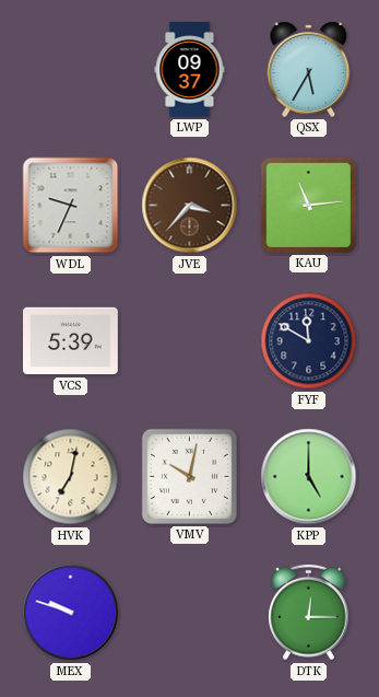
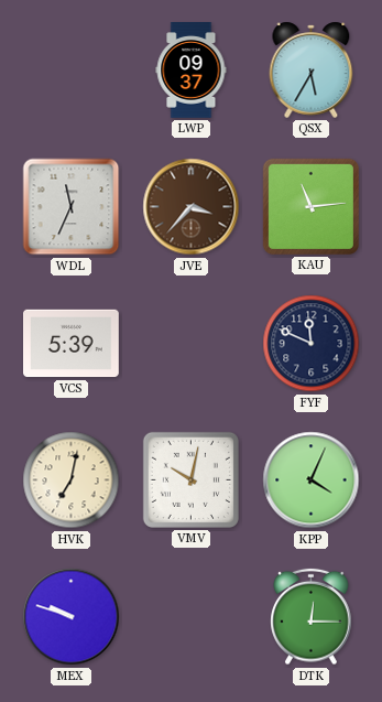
WDL: 9:34 -> 11:34 (72, 207)
FYF: 11:50 -> 11:49 (312, 344)
KPP: 5:00 -> 4:04 (312, 480)
